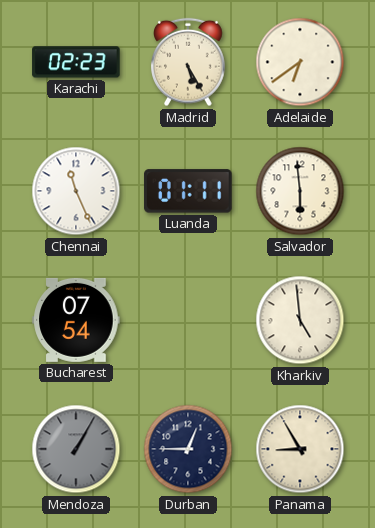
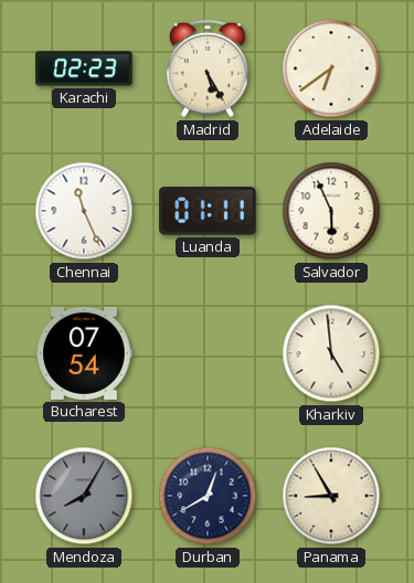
Salvador: 5:59 -> 5:56 (331, 211)
Mendoza: 1:05 -> 8:05 (84, 496)
Durban: 12:45 -> 12:40 (208, 496)
